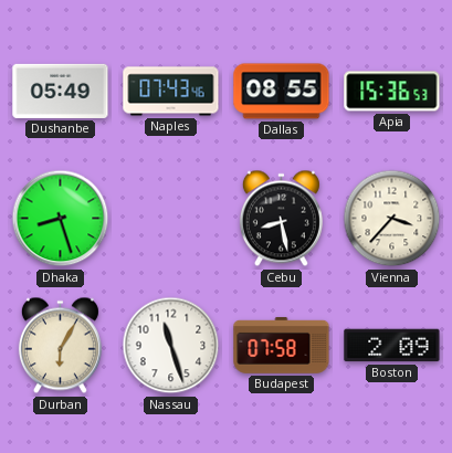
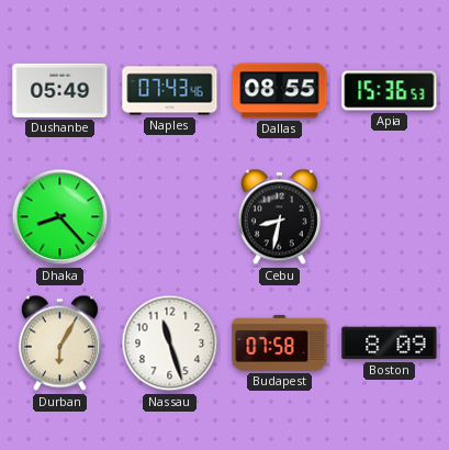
Dhaka: 8:27 -> 8:23 (60, 217)
Cebu: 8:28 -> 8:32 (279, 217)
Vienna: 3:37 -> none (392, 219)
Boston: 2:09 -> 8:09 (390, 344)
